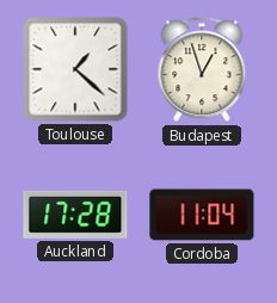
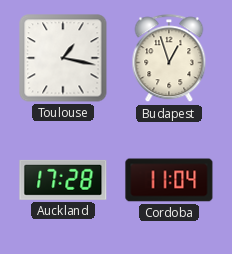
Toulouse: 1:22 -> 1:17 (63, 58)
